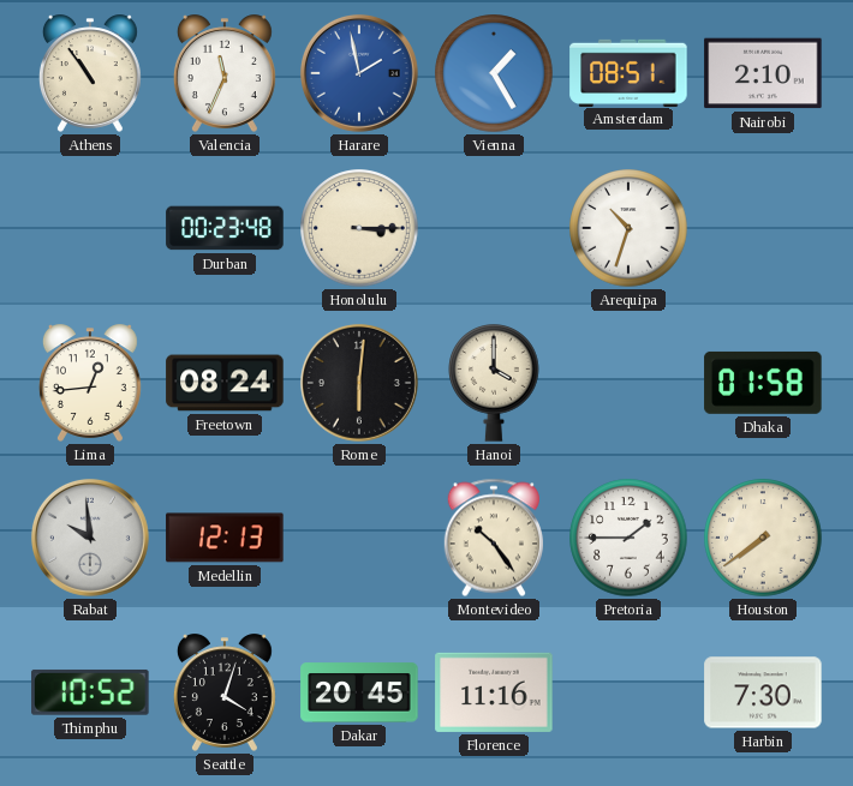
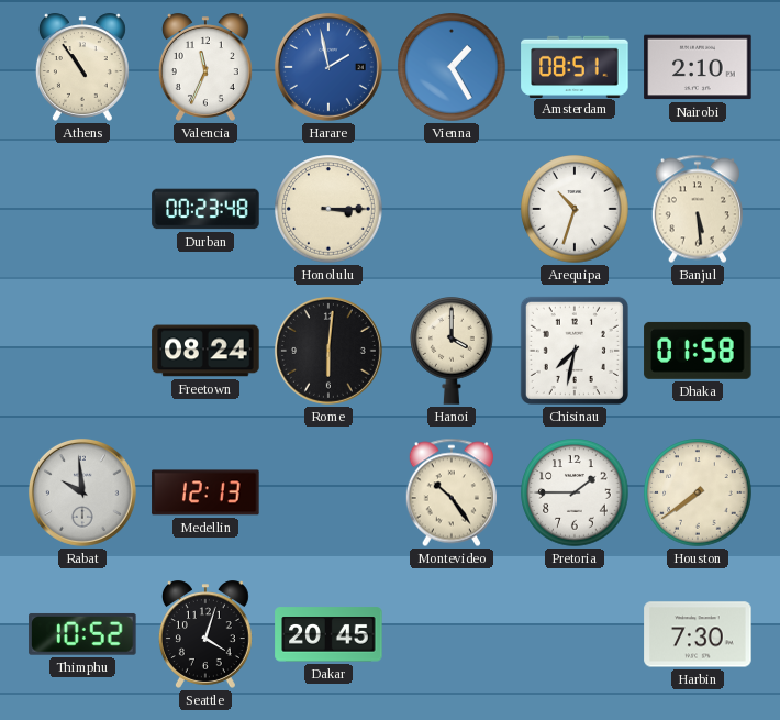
Banjul: none -> 5:29 (698, 209)
Lima: 12:44 -> none (90, 383)
Chisinau: none -> 7:32 (575, 351)
Florence: 11:16 -> none (494, 692)
